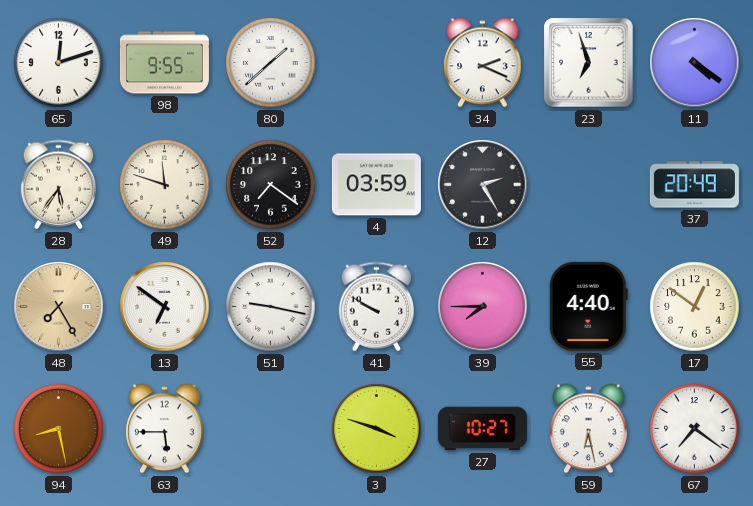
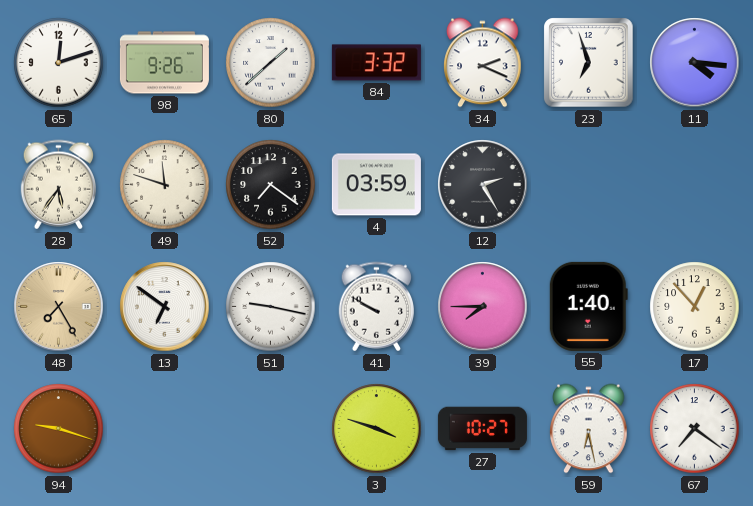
98: 9:55 -> 9:26 (164, 63)
84: none -> 3:32 (376, 63)
11: 4:21 -> 4:16 (695, 63)
37: 20:49 -> none (694, 185)
55: 4:40 -> 1:40 (588, 306)
17: 12:51 -> 12:53 (695, 307)
94: 8:28 -> 9:18 (59, 429)
63: 5:45 -> none (165, 429)
